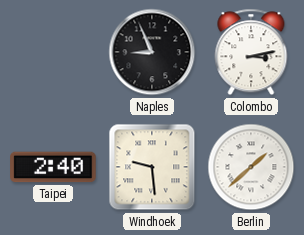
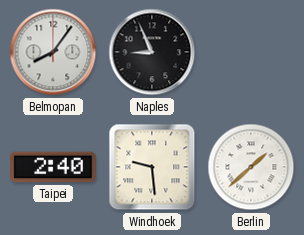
Belmopan: none -> 8:06 (53, 52)
Colombo: 3:13 -> none (251, 52)
